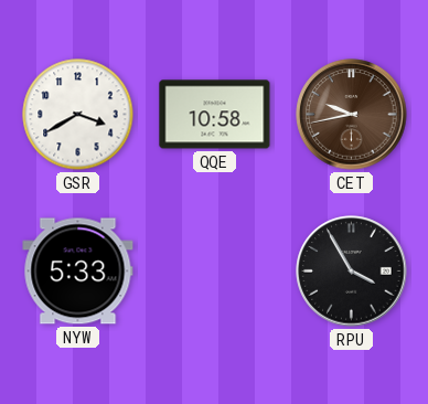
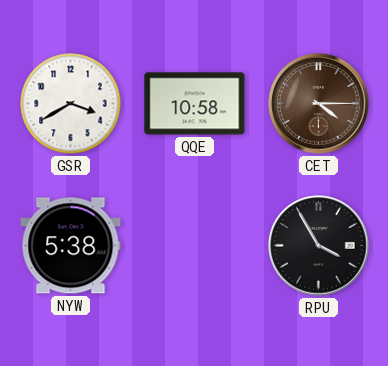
CET: 9:43 -> 4:15 (319, 104)
NYW: 5:33 -> 5:38 (71, 246)
